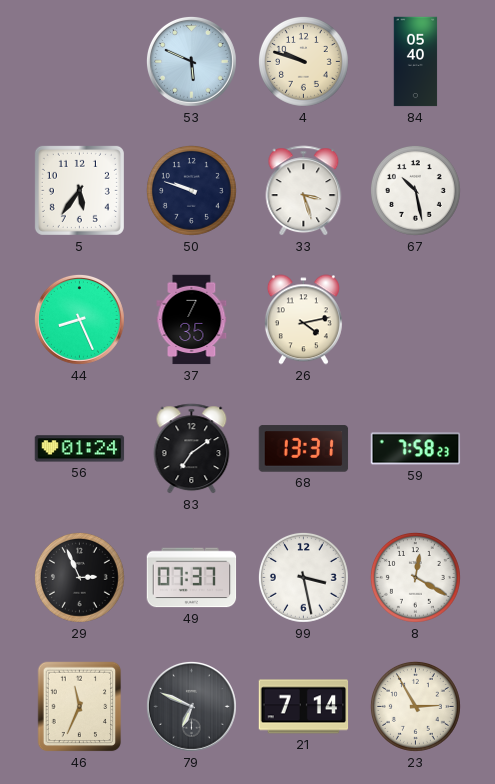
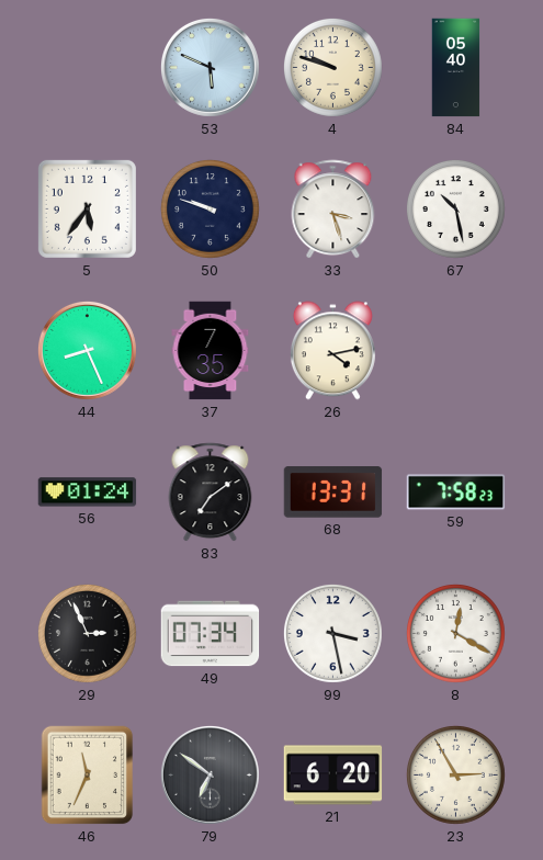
49: 07:37 -> 07:34 (211, 634)
79: 6:49 -> 6:51 (210, 774)
21: 7:14 -> 6:20 (333, 776)
